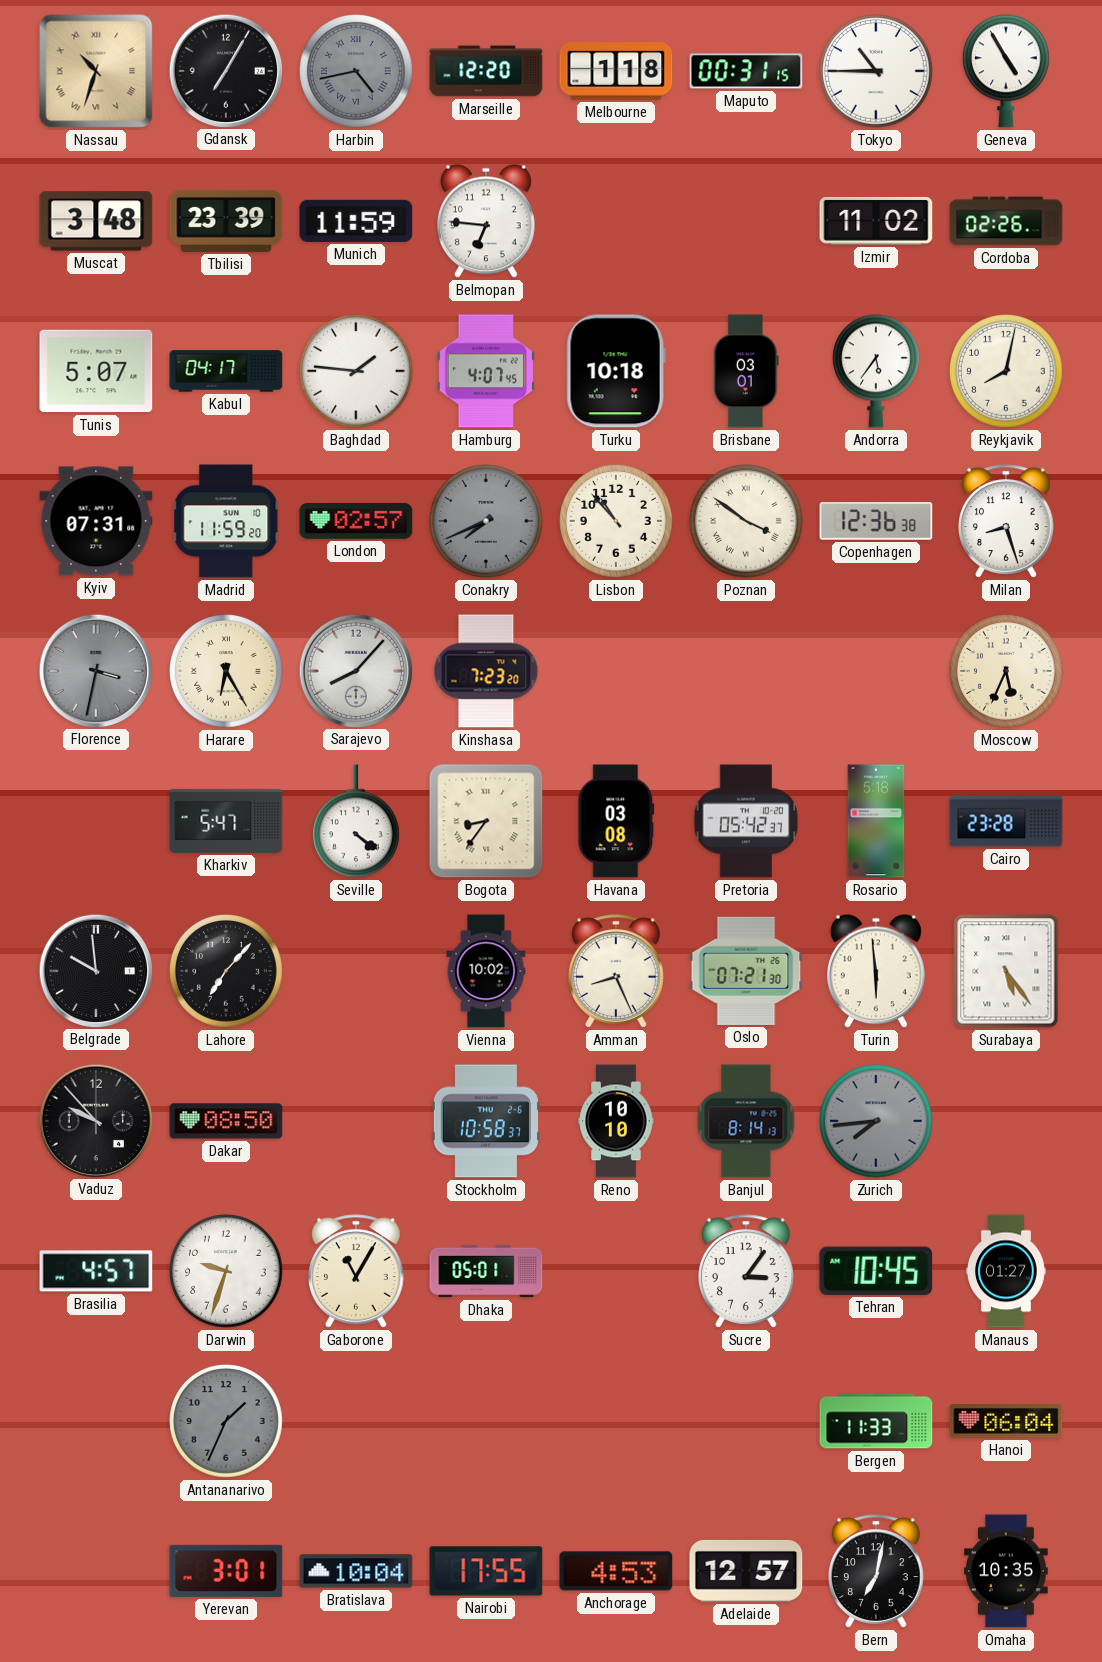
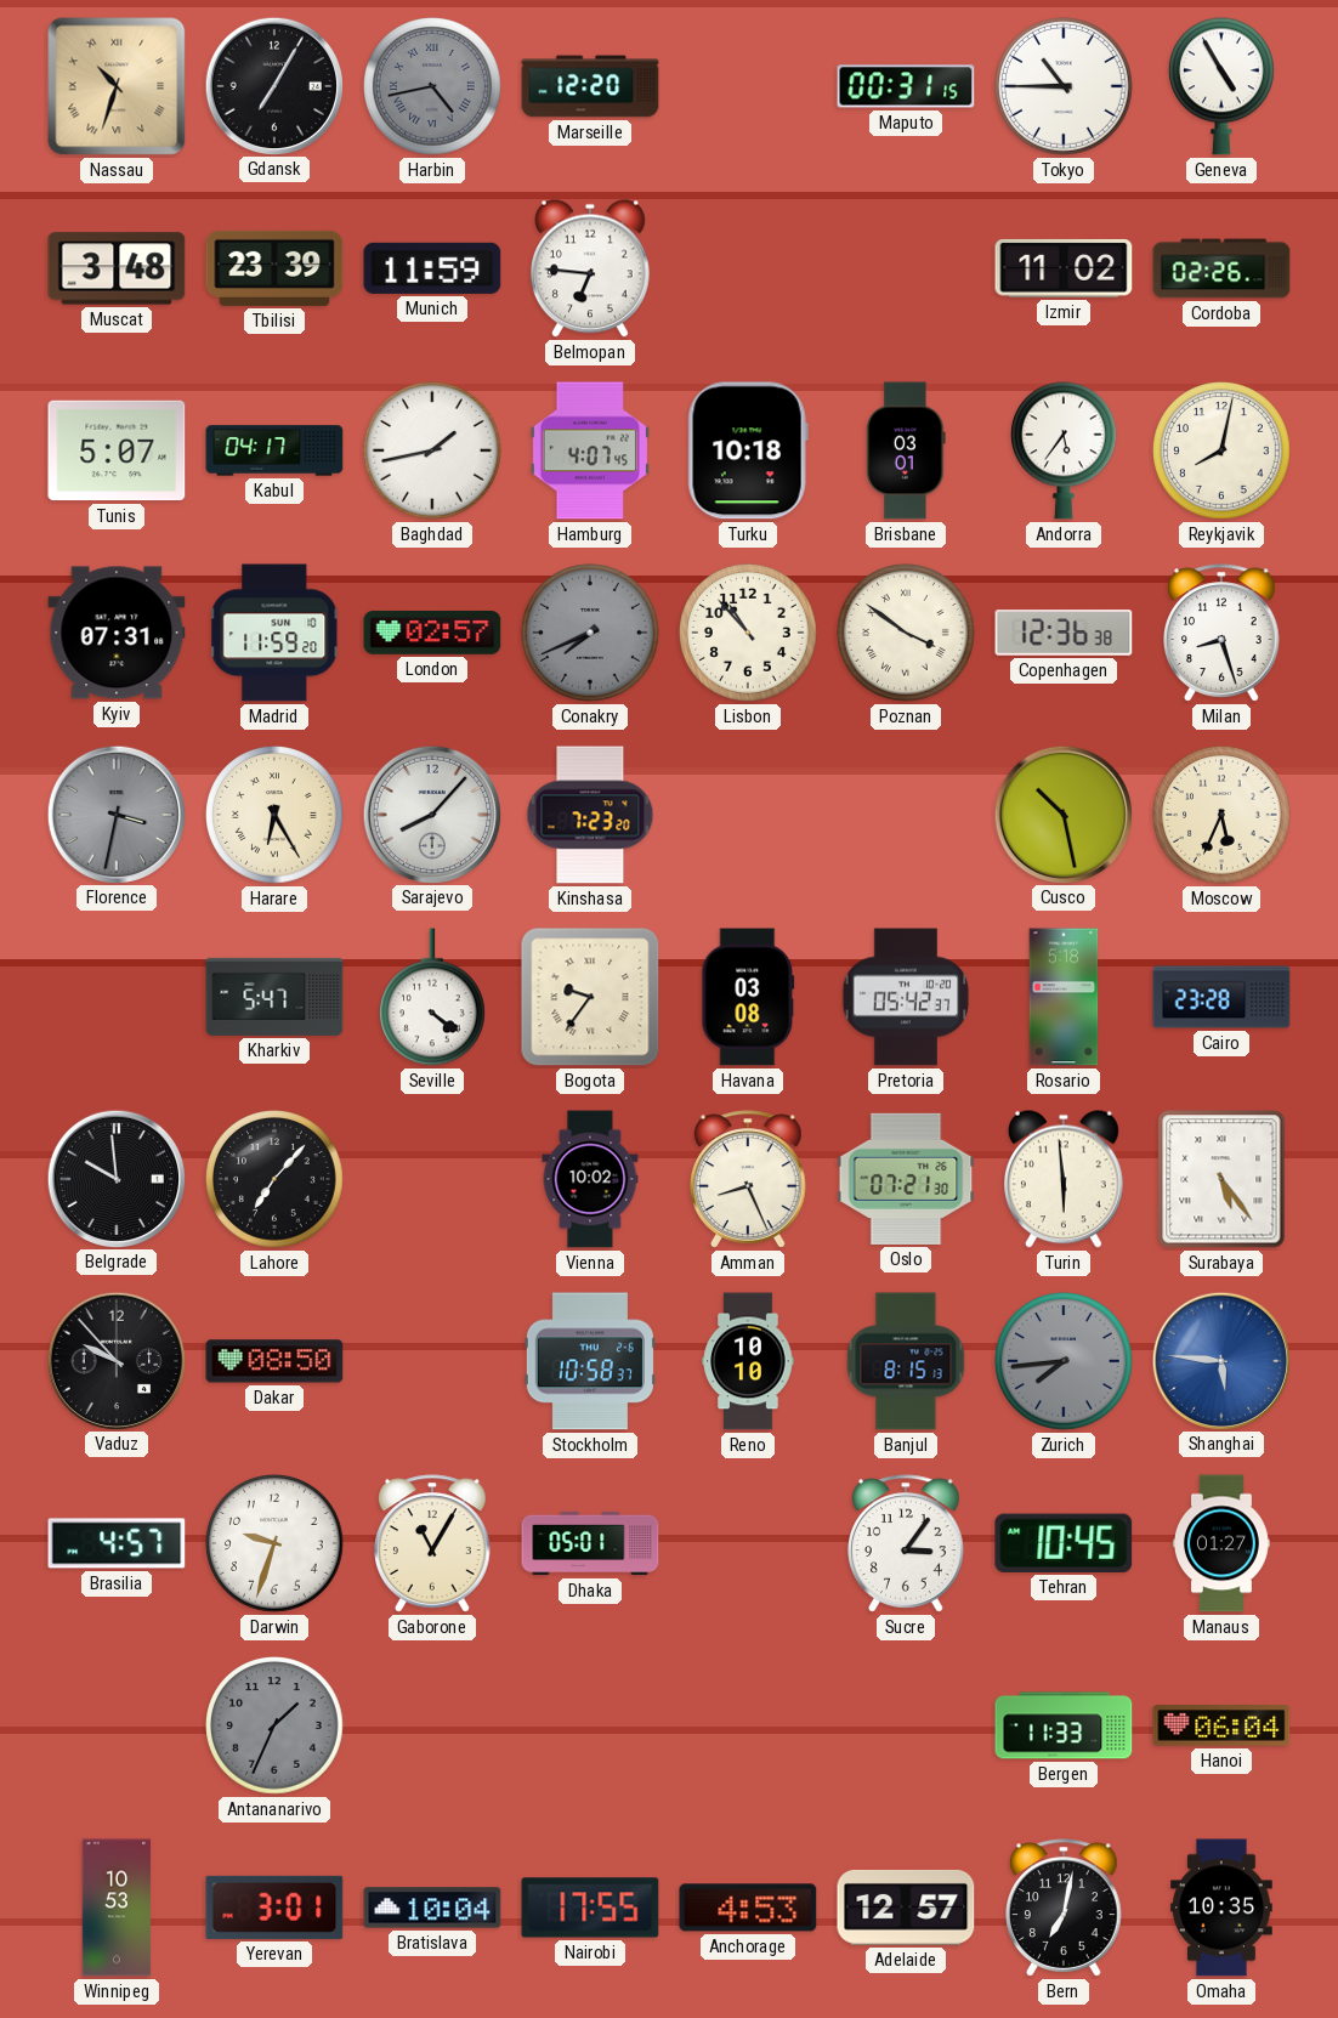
Melbourne: 1:18 -> none (616, 71)
Baghdad: 1:46 -> 1:43 (433, 452)
Cusco: none -> 10:28 (1062, 814)
Bogota: 8:36 -> 9:36 (590, 997)
Banjul: 8:14 -> 8:15 (906, 1361)
Shanghai: none -> 5:46 (1220, 1360)
Winnipeg: none -> 10:53 (117, 1908)
